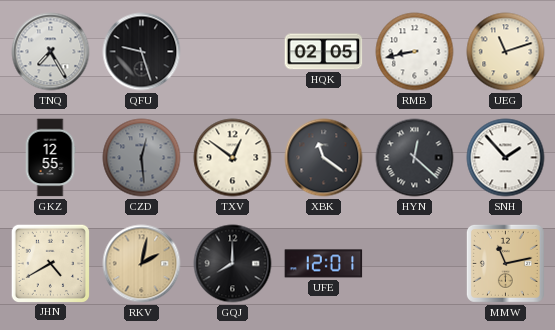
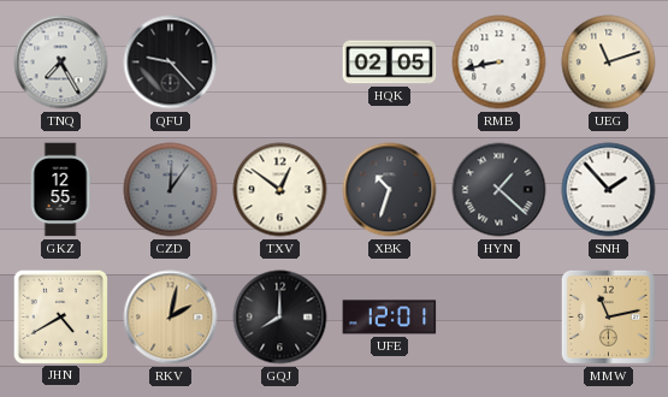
QFU: 9:27 -> 9:23 (171, 63)
CZD: 12:29 -> 12:06 (171, 190)
XBK: 11:21 -> 10:33 (390, 190)
HYN: 12:22 -> 1:22 (499, 190)
